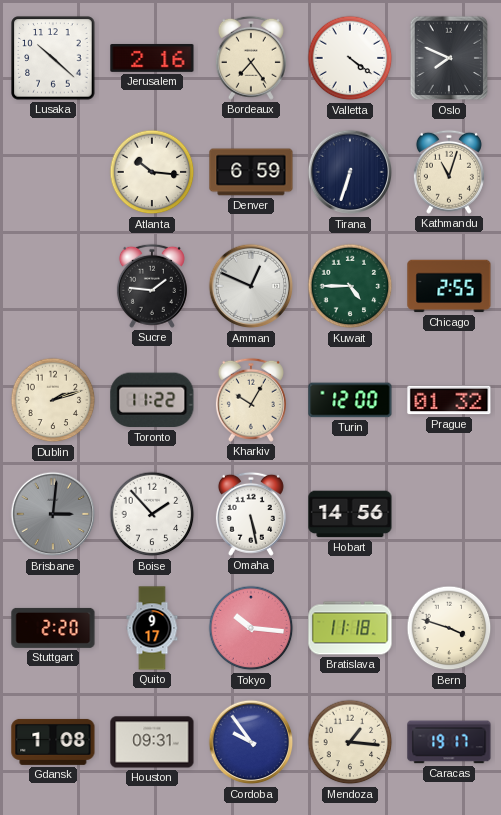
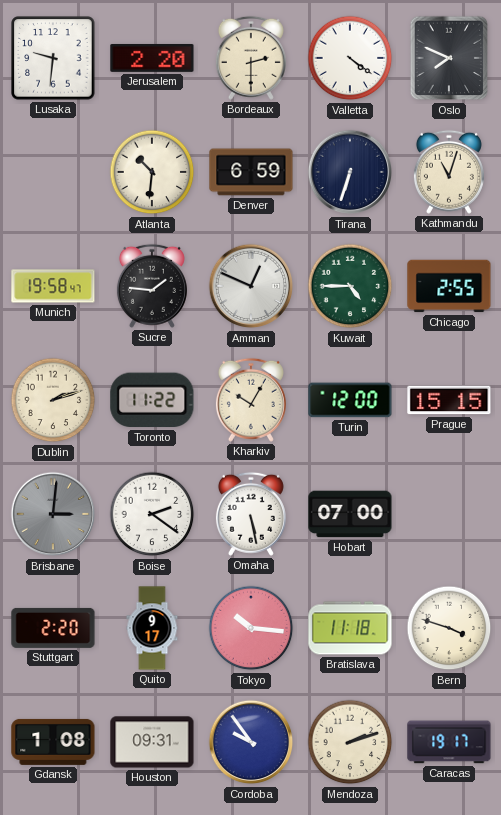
Lusaka: 10:22 -> 9:31 (53, 58)
Jerusalem: 2:16 -> 2:20 (152, 58)
Bordeaux: 7:24 -> 2:30 (251, 58)
Atlanta: 10:16 -> 10:31 (152, 172)
Munich: none -> 19:58 (53, 286)
Prague: 01:32 -> 15:15 (449, 400)
Boise: 1:53 -> 2:21 (152, 514)
Hobart: 14:56 -> 07:00 (350, 514)
Mendoza: 1:16 -> 2:12 (350, 742)
